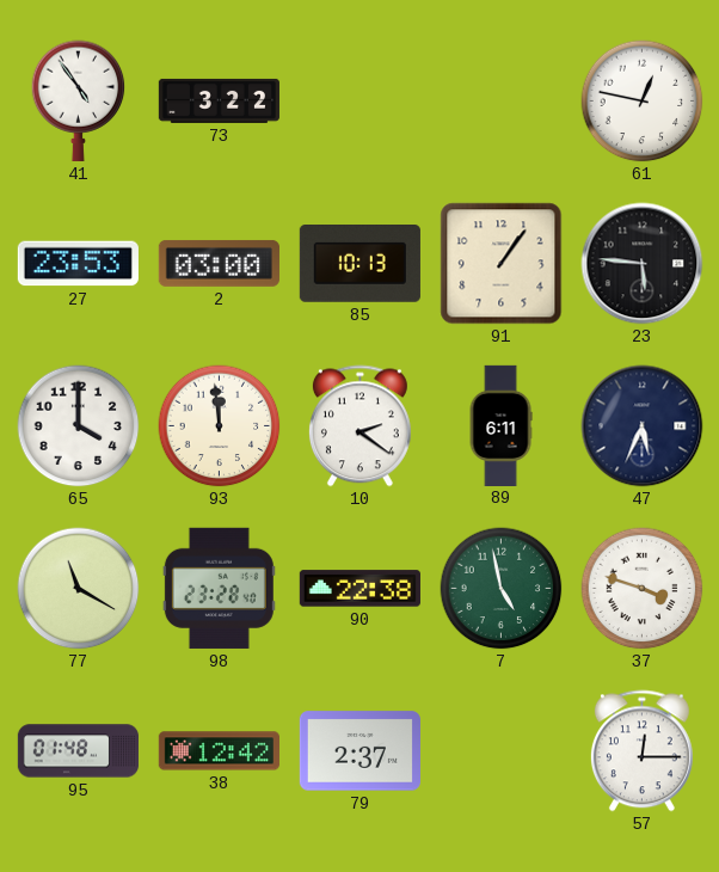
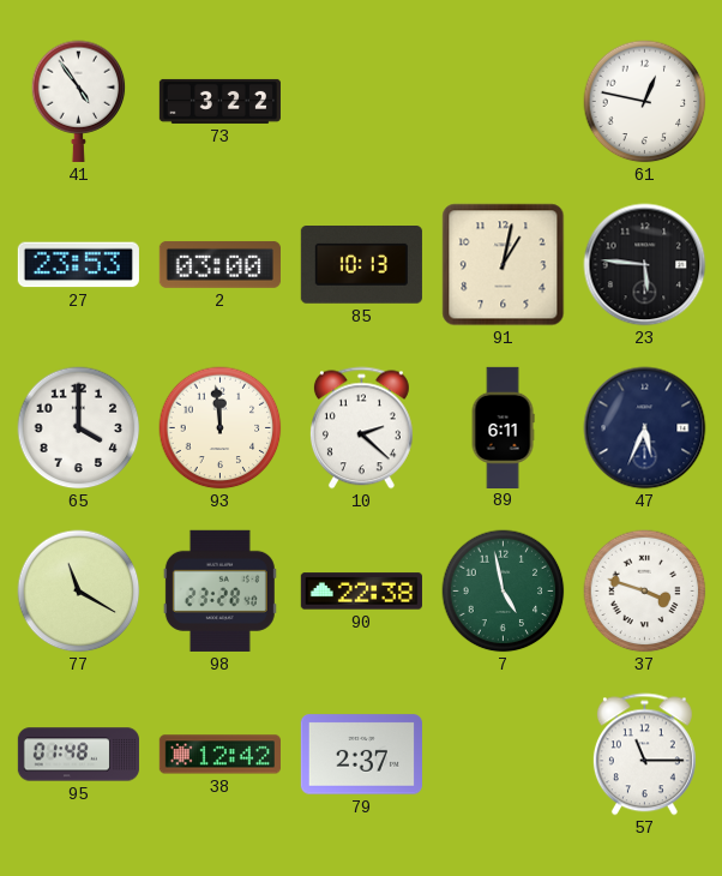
91: 1:06 -> 1:02 (504, 265)
10: 2:21 -> 2:22 (361, 428)
57: 12:15 -> 11:15 (644, 755)
